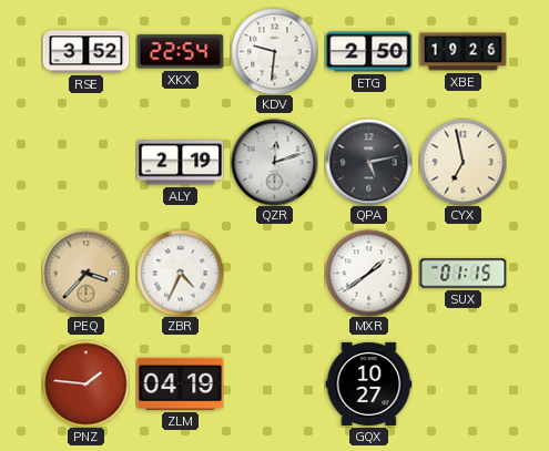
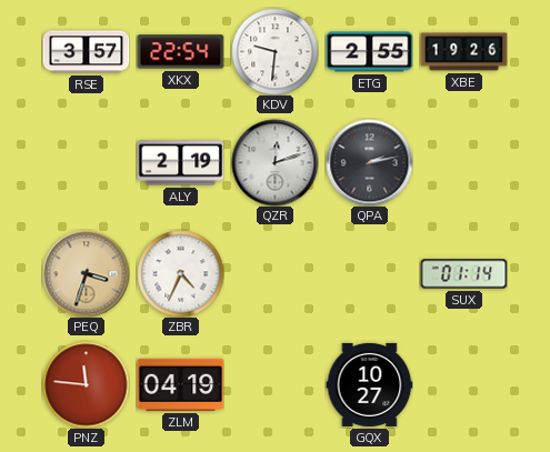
RSE: 3:52 -> 3:57 (86, 52)
ETG: 2:50 -> 2:55 (369, 52)
QPA: 5:13 -> 2:13 (369, 162)
CYX: 6:58 -> none (462, 162)
PEQ: 3:37 -> 3:33 (86, 273)
MXR: 1:39 -> none (368, 273)
SUX: 01:15 -> 01:14 (463, 274)
PNZ: 1:46 -> 11:46 (86, 384)
